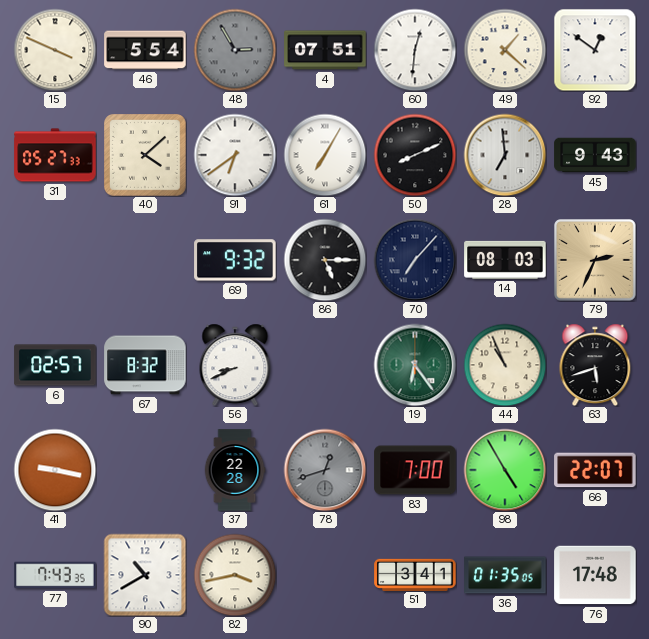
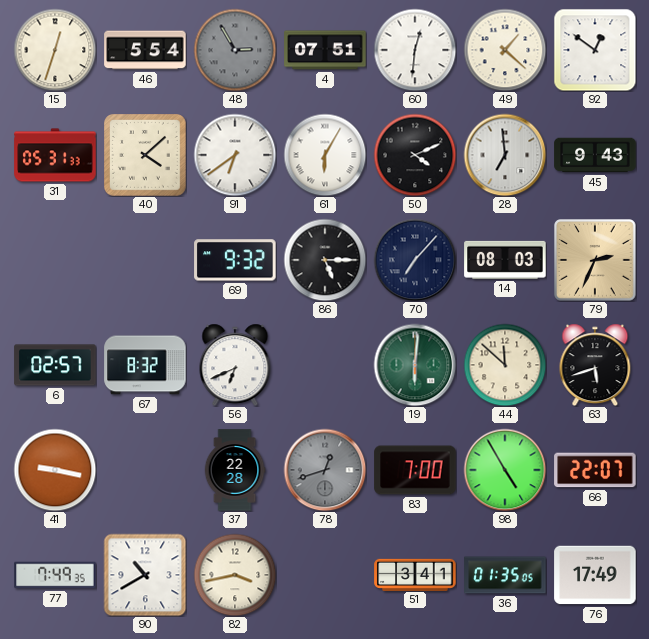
15: 3:49 -> 12:33 (55, 50)
31: 05:27 -> 05:31 (55, 155)
61: 7:05 -> 6:05 (325, 155)
50: 8:11 -> 4:11 (415, 155)
56: 8:41 -> 6:41 (235, 365)
19: 6:24 -> 6:01 (415, 365)
44: 10:56 -> 11:52 (505, 365)
77: 7:43 -> 7:49 (55, 575)
76: 17:48 -> 17:49 (595, 575)
